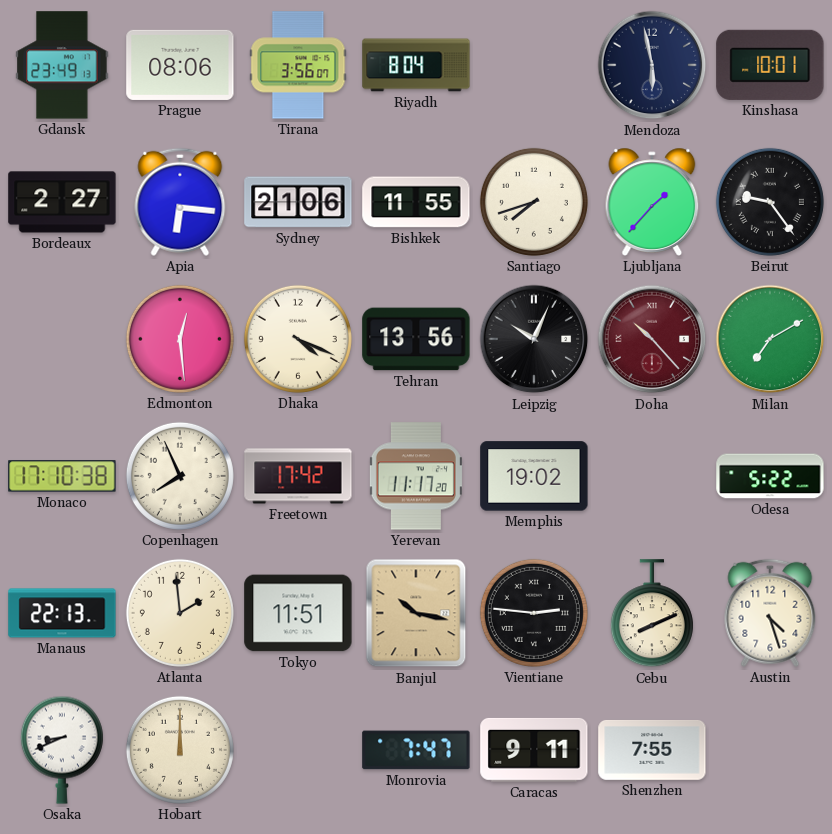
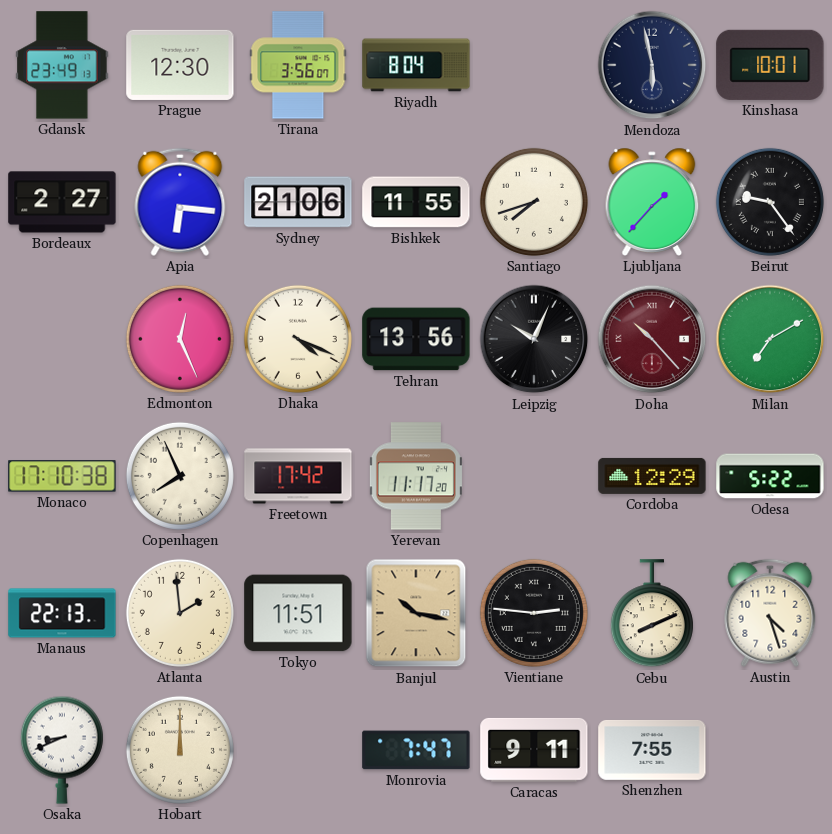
Prague: 08:06 -> 12:30 (180, 65)
Edmonton: 12:29 -> 12:26 (180, 339)
Memphis: 19:02 -> none (534, 476)
Cordoba: none -> 12:29 (652, 476)
